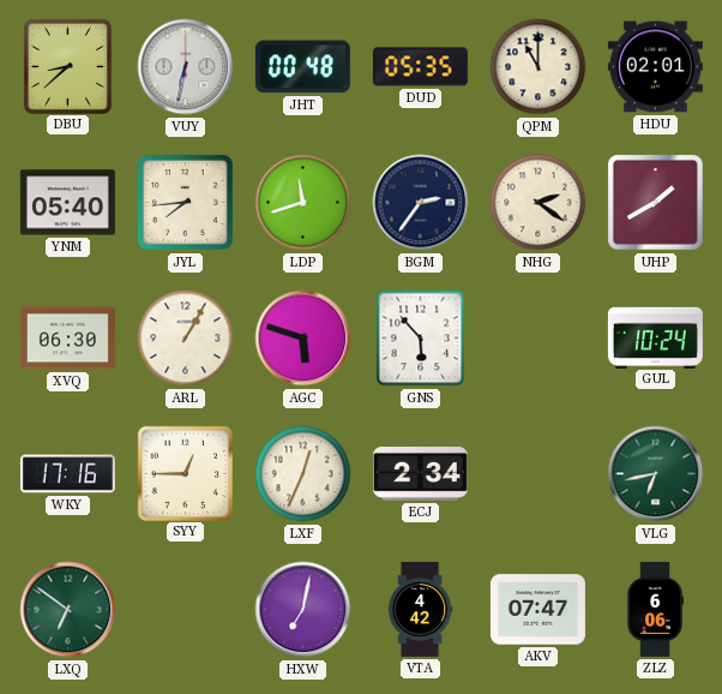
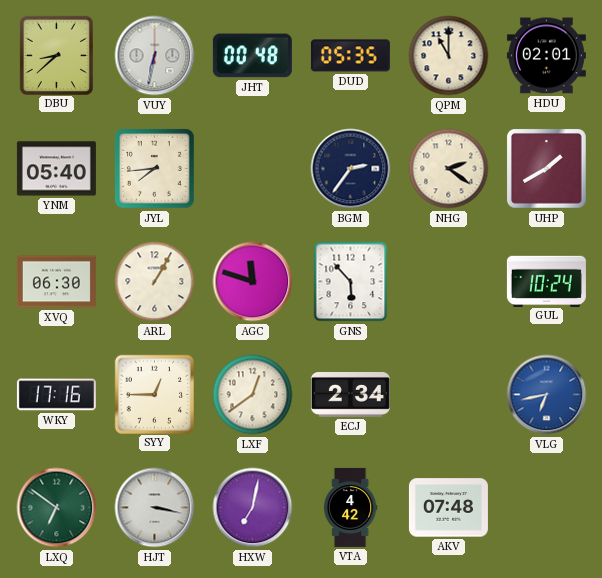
LDP: 11:42 -> none (303, 203)
AGC: 5:48 -> 11:48 (253, 282)
LXF: 12:34 -> 12:39 (253, 395)
VLG dial: green -> blue (547, 395)
HJT: none -> 3:17 (155, 508)
AKV: 07:47 -> 07:48 (448, 508)
ZLZ: 6:06 -> none (655, 609)
